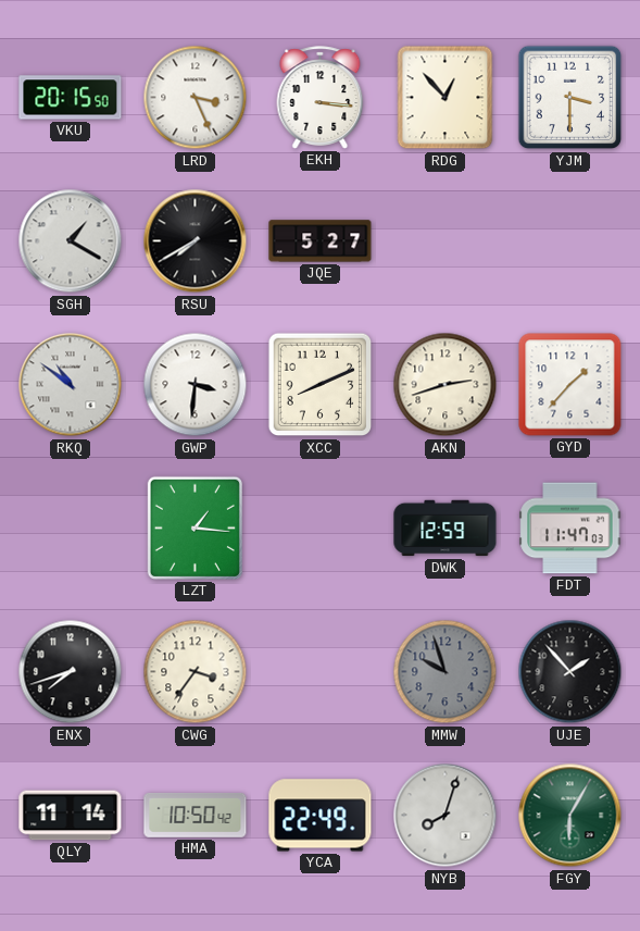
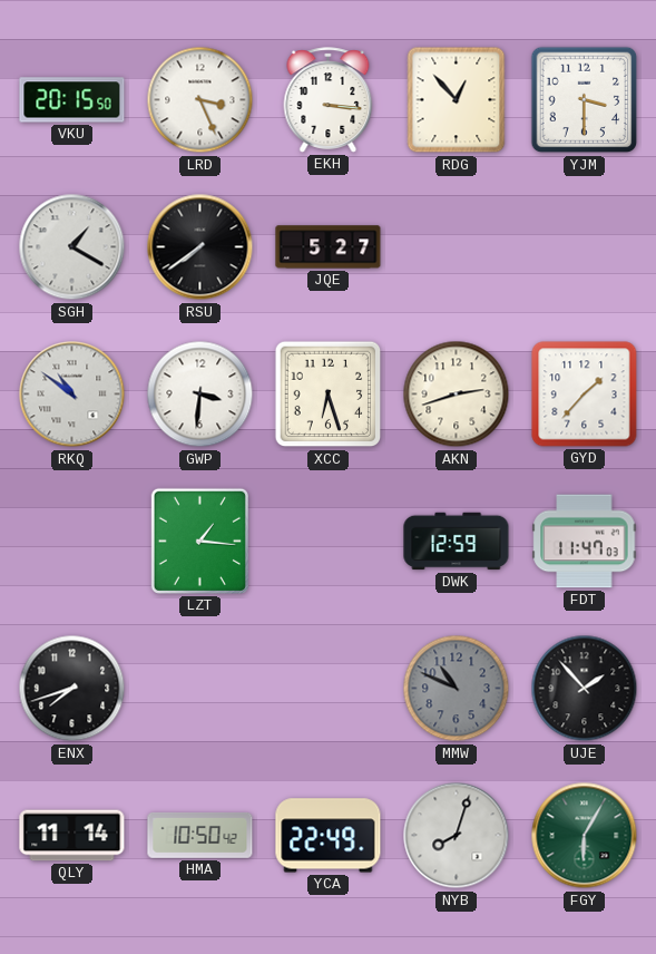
RSU: 7:40 -> 7:39 (200, 247)
XCC: 8:11 -> 6:27 (329, 395)
CWG: 3:36 -> none (196, 672)
MMW: 9:57 -> 10:49 (457, 689)
